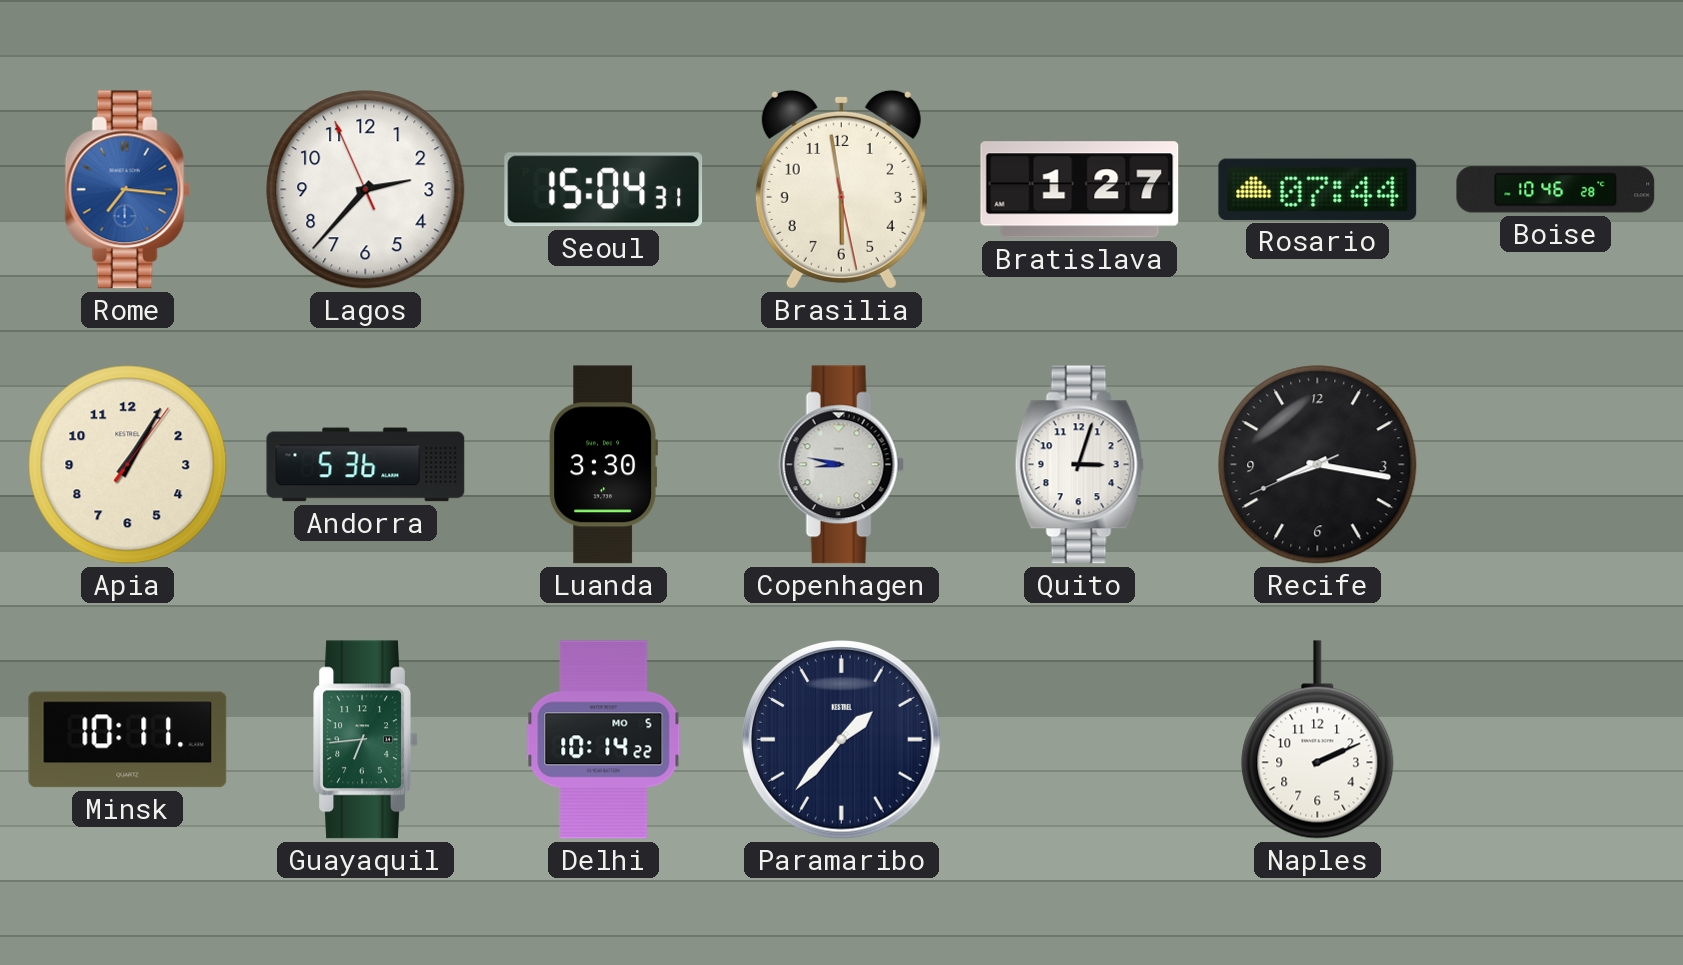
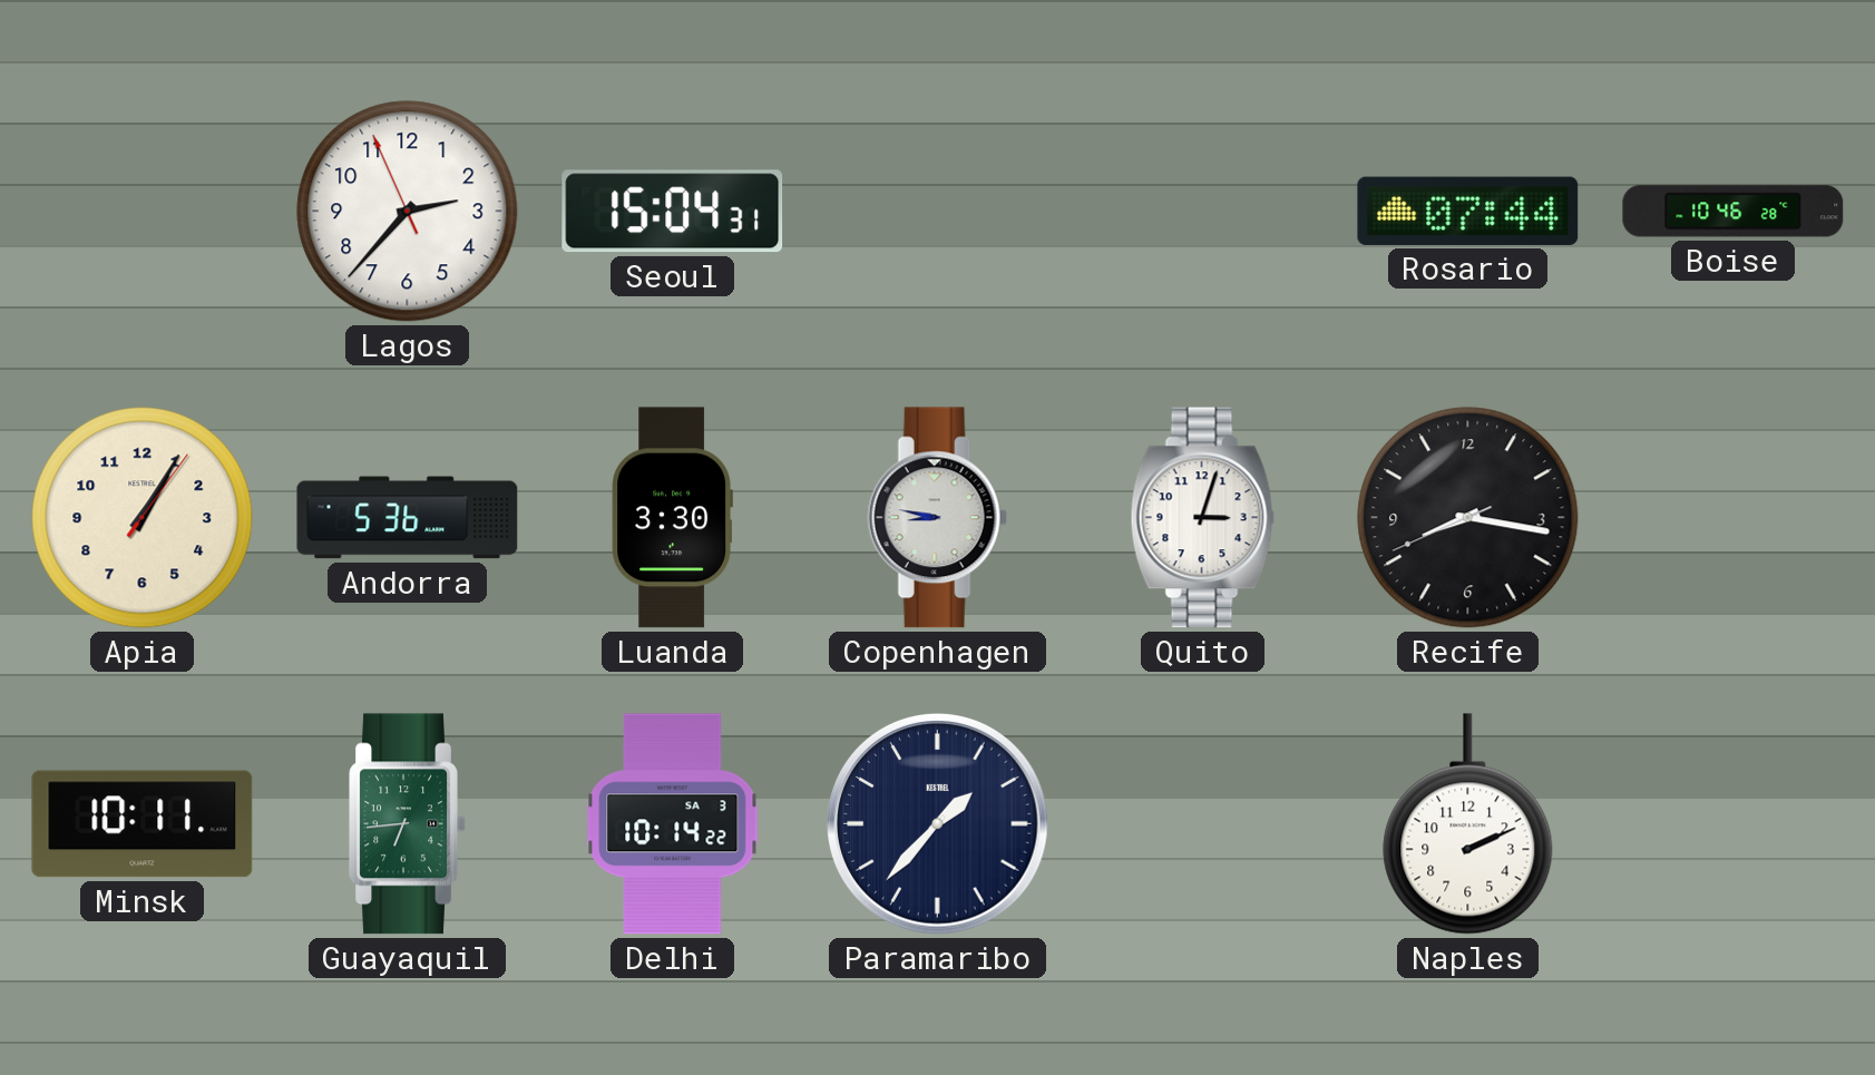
Rome: 7:16 -> none (127, 190)
Brasilia: 5:58 -> none (841, 189)
Bratislava: 1:27 -> none (1080, 190)
Delhi date: MO 5 -> SA 3 (673, 824)
